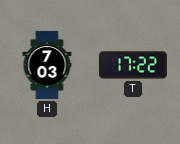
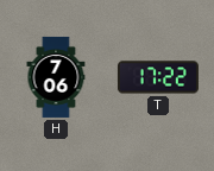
H: 7:03 -> 7:06 (56, 77)
